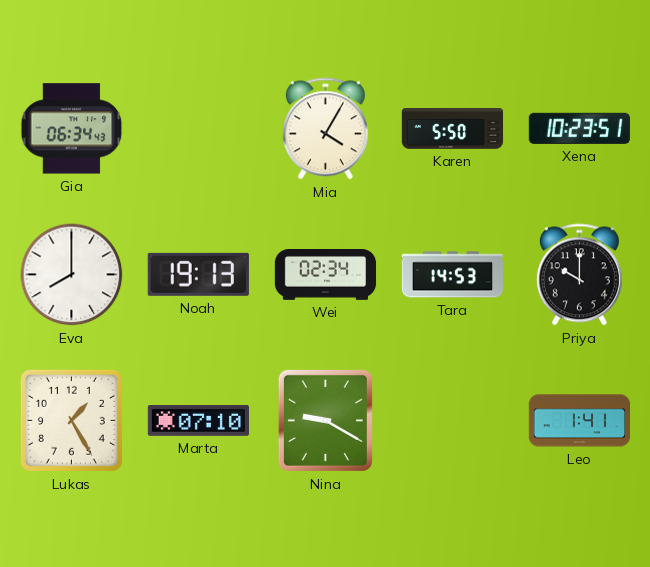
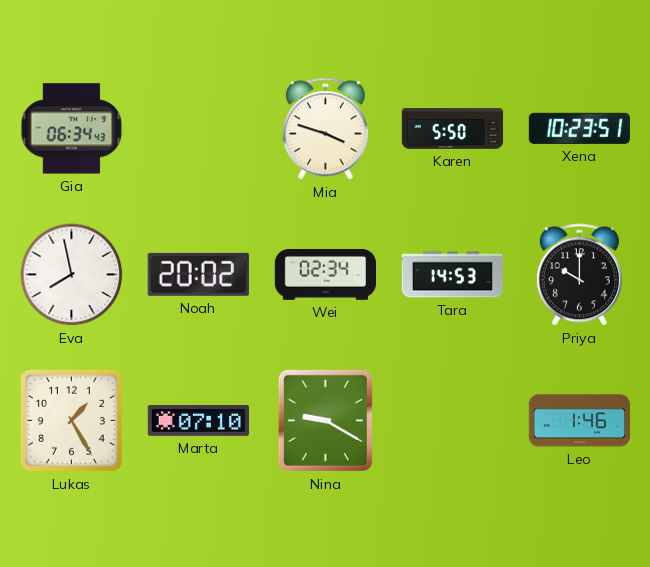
Mia: 4:05 -> 3:48 (325, 129)
Eva: 8:00 -> 7:58 (72, 275)
Noah: 19:13 -> 20:02 (198, 274)
Leo: 1:41 -> 1:46 (579, 421)
